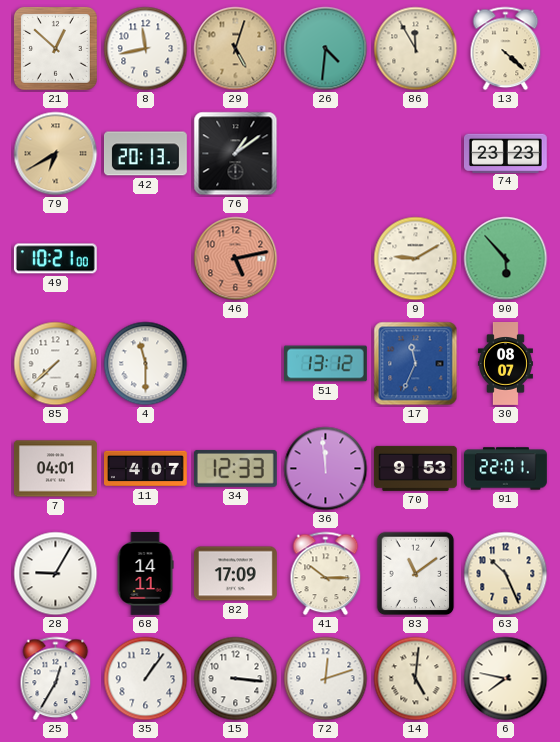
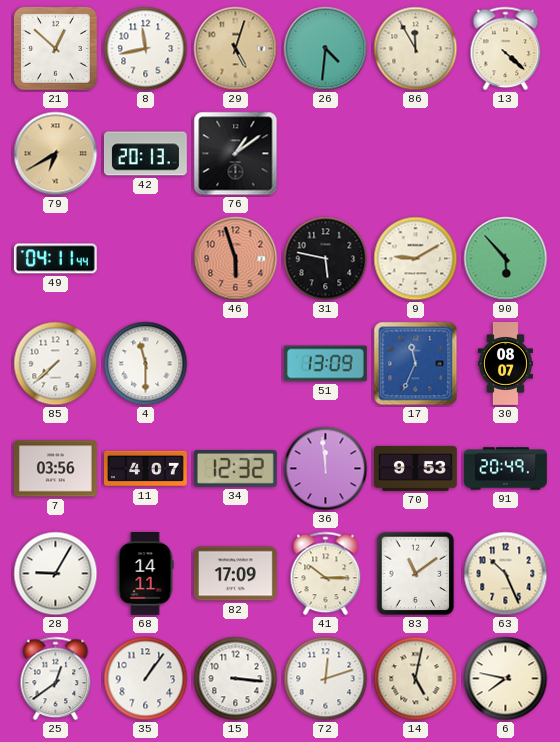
74: 23:23 -> none (505, 153)
49: 10:21 -> 04:11 (55, 259)
46: 5:13 -> 5:57 (236, 259)
31: none -> 5:47 (326, 259)
51: 13:12 -> 13:09 (325, 364)
7: 04:01 -> 03:56 (55, 469)
34: 12:33 -> 12:32 (235, 468)
91: 22:01 -> 20:49 (506, 469)
25: 12:35 -> 12:39 (56, 679)
14: 5:01 -> 5:02 (416, 679)
